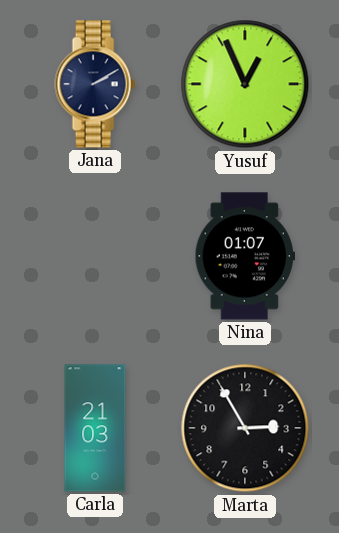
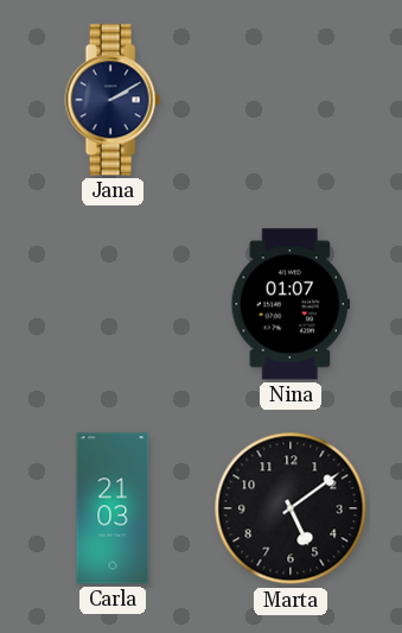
Yusuf: 12:56 -> none (245, 84)
Marta: 2:55 -> 5:09 (291, 508)
